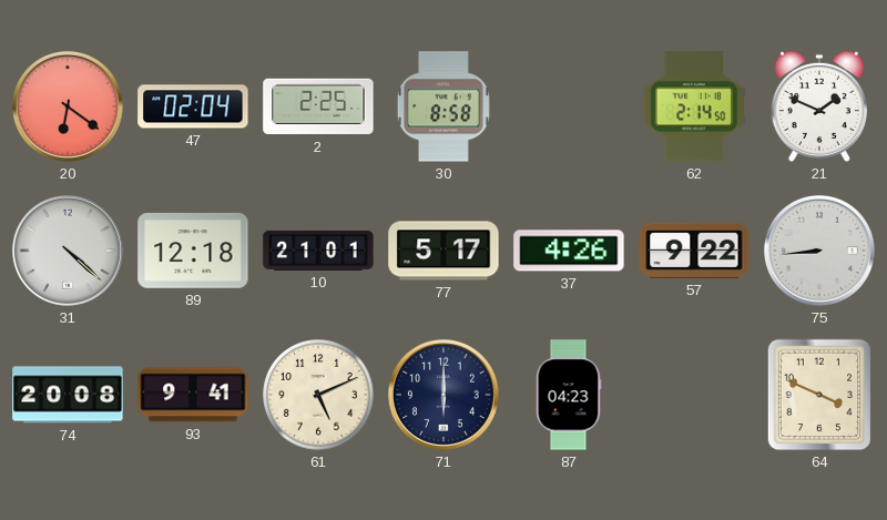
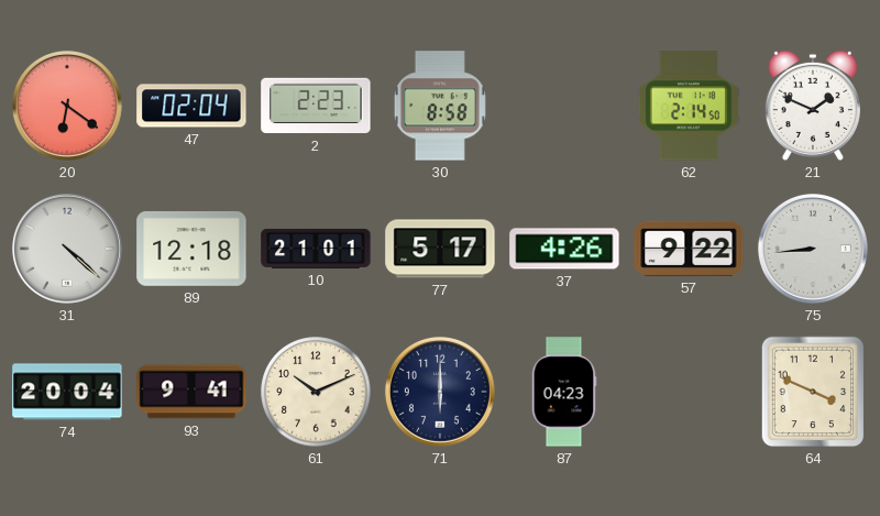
2: 2:25 -> 2:23 (316, 106)
74: 20:08 -> 20:04 (67, 392)
61: 5:11 -> 10:11 (316, 392)
